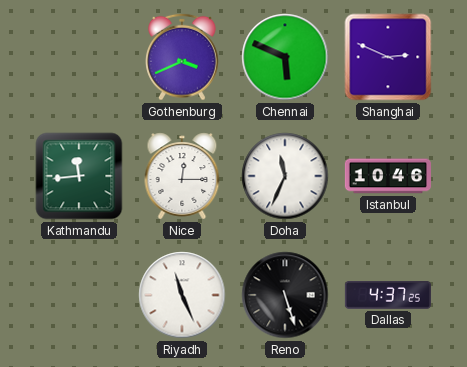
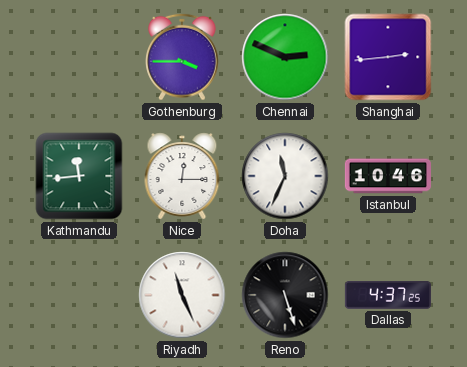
Gothenburg: 3:41 -> 3:45 (183, 57)
Chennai: 5:49 -> 2:49 (285, 57)
Shanghai: 2:49 -> 2:44 (388, 57)
